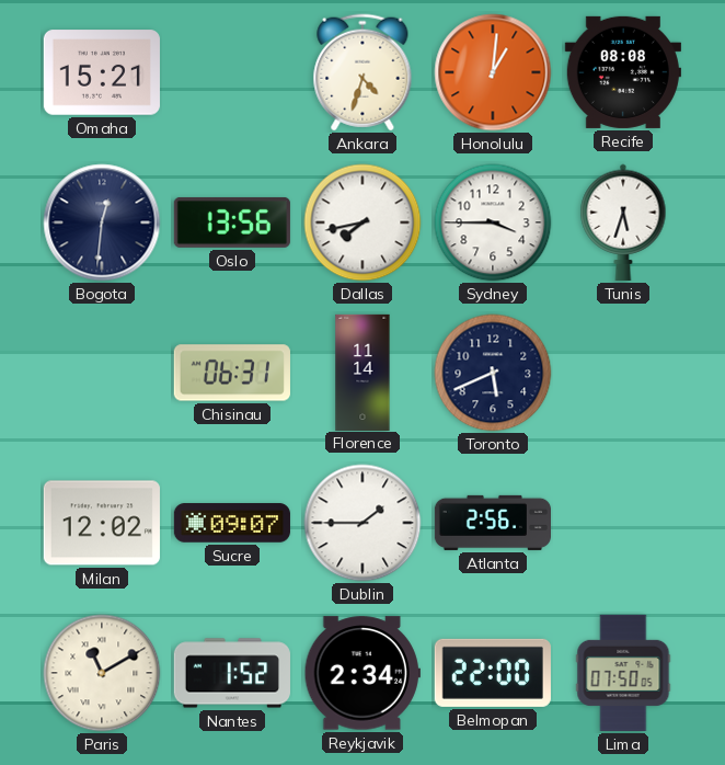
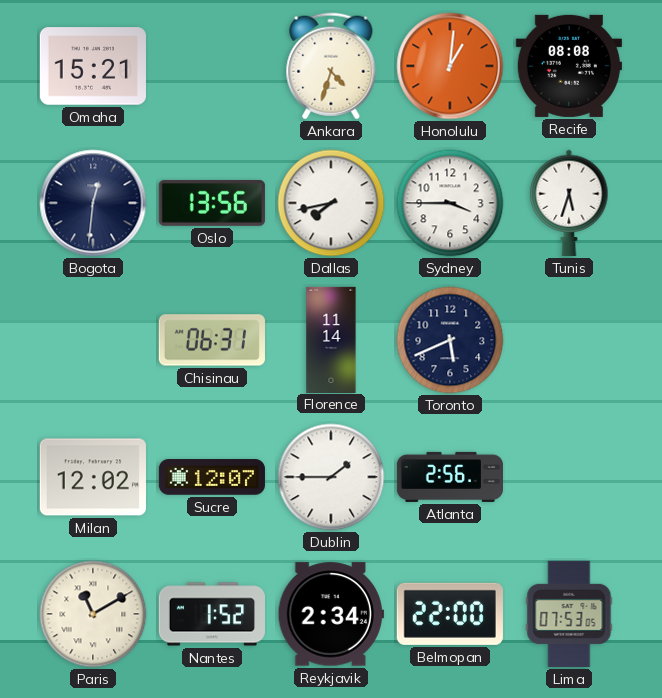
Sucre: 09:07 -> 12:07 (212, 477)
Lima: 07:50 -> 07:53 (569, 614)
